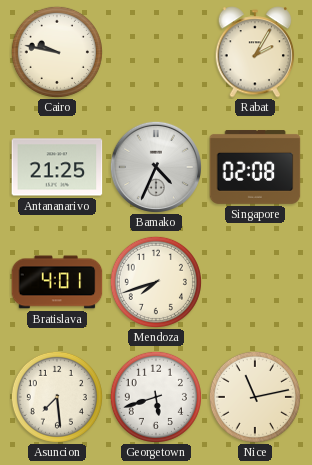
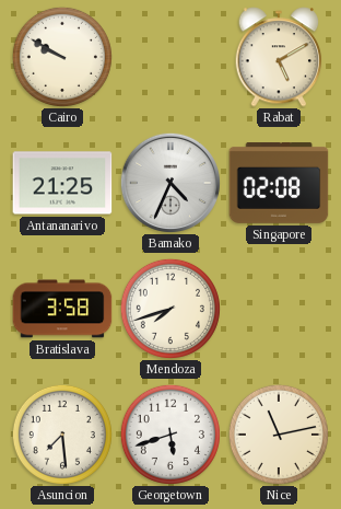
Cairo: 9:47 -> 9:50 (62, 57)
Rabat: 2:05 -> 5:10 (279, 57)
Bratislava: 4:01 -> 3:58 (62, 309)
